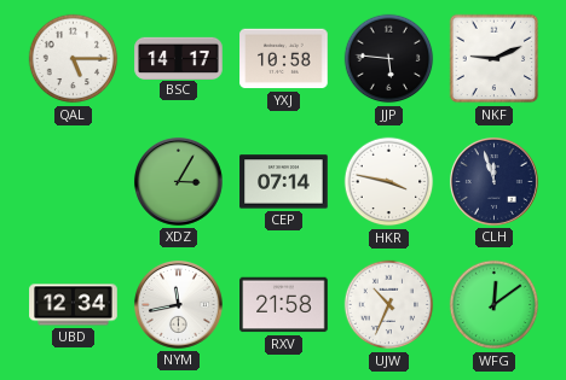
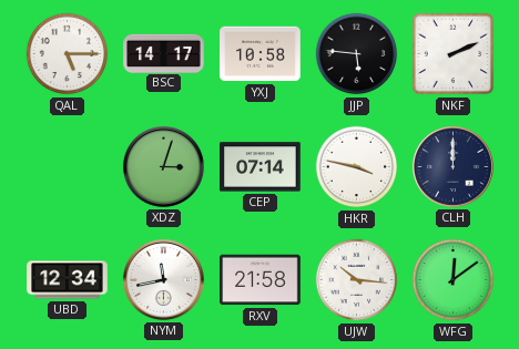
NKF: 9:11 -> 2:11 (454, 54)
XDZ: 3:05 -> 3:03 (163, 166)
CLH: 11:57 -> 12:00 (452, 166)
UJW: 10:34 -> 10:16 (357, 280)
